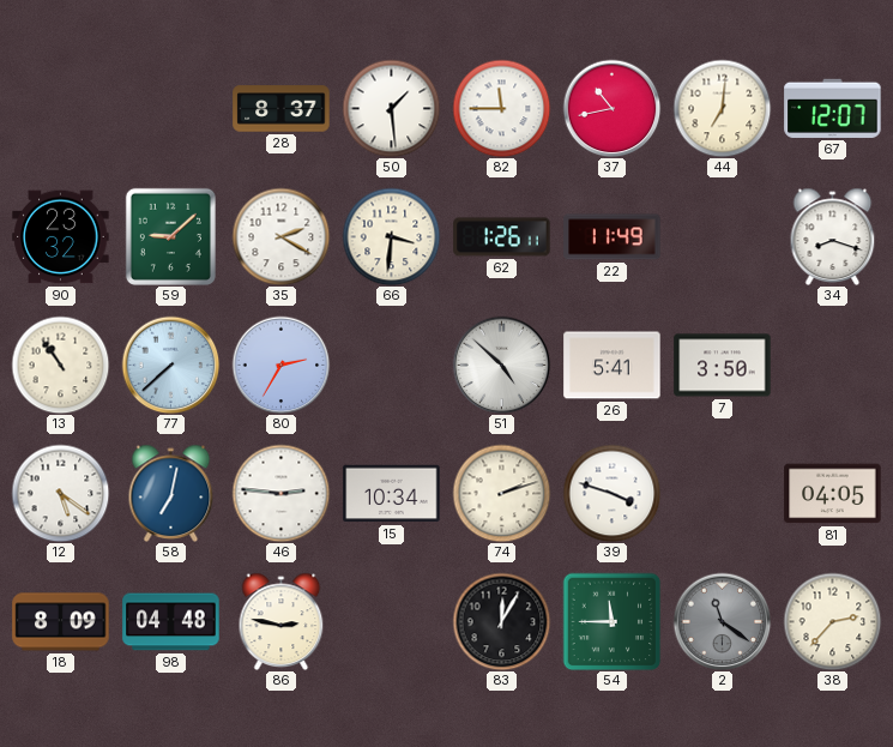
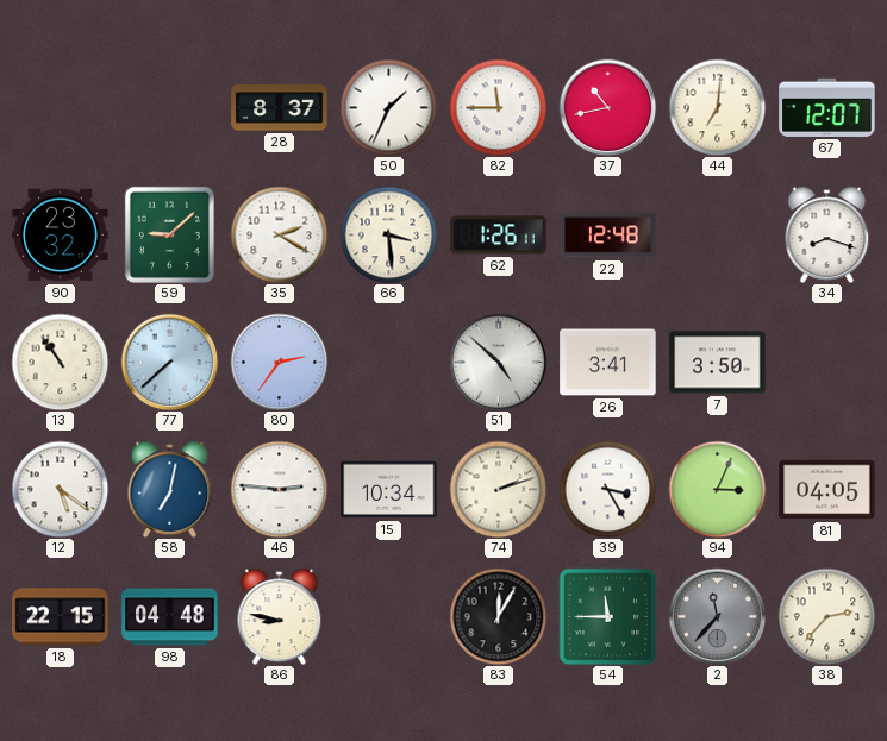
50: 1:29 -> 1:34 (388, 107)
66: 3:31 -> 3:29 (388, 234)
22: 11:49 -> 12:48 (608, 236)
80: 2:35 -> 2:36 (279, 362)
26: 5:41 -> 3:41 (608, 363)
39: 3:48 -> 3:25 (607, 489)
94: none -> 3:04 (717, 489)
18: 8:09 -> 22:15 (61, 617)
86: 2:47 -> 8:47 (280, 616)
2: 11:21 -> 11:37 (717, 616)
